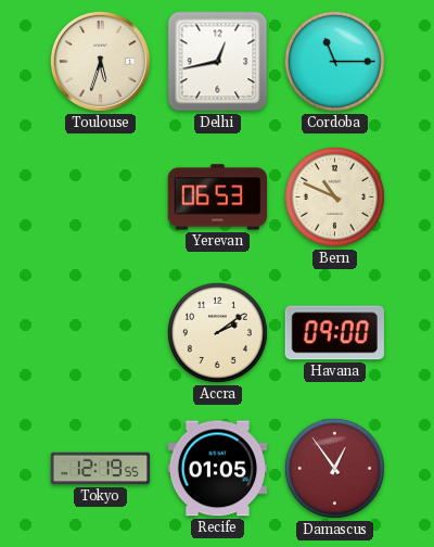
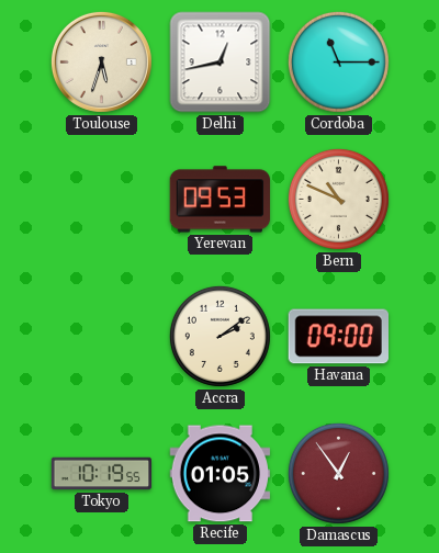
Yerevan: 06:53 -> 09:53 (219, 200)
Tokyo: 12:19 -> 10:19 (102, 474)
